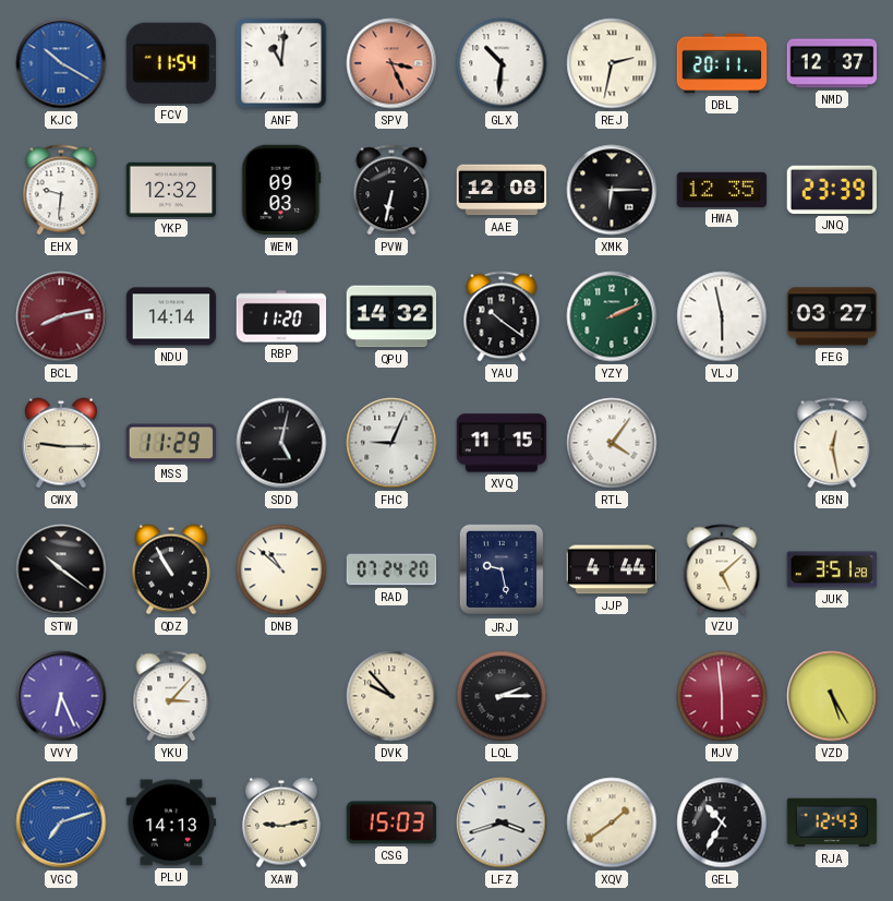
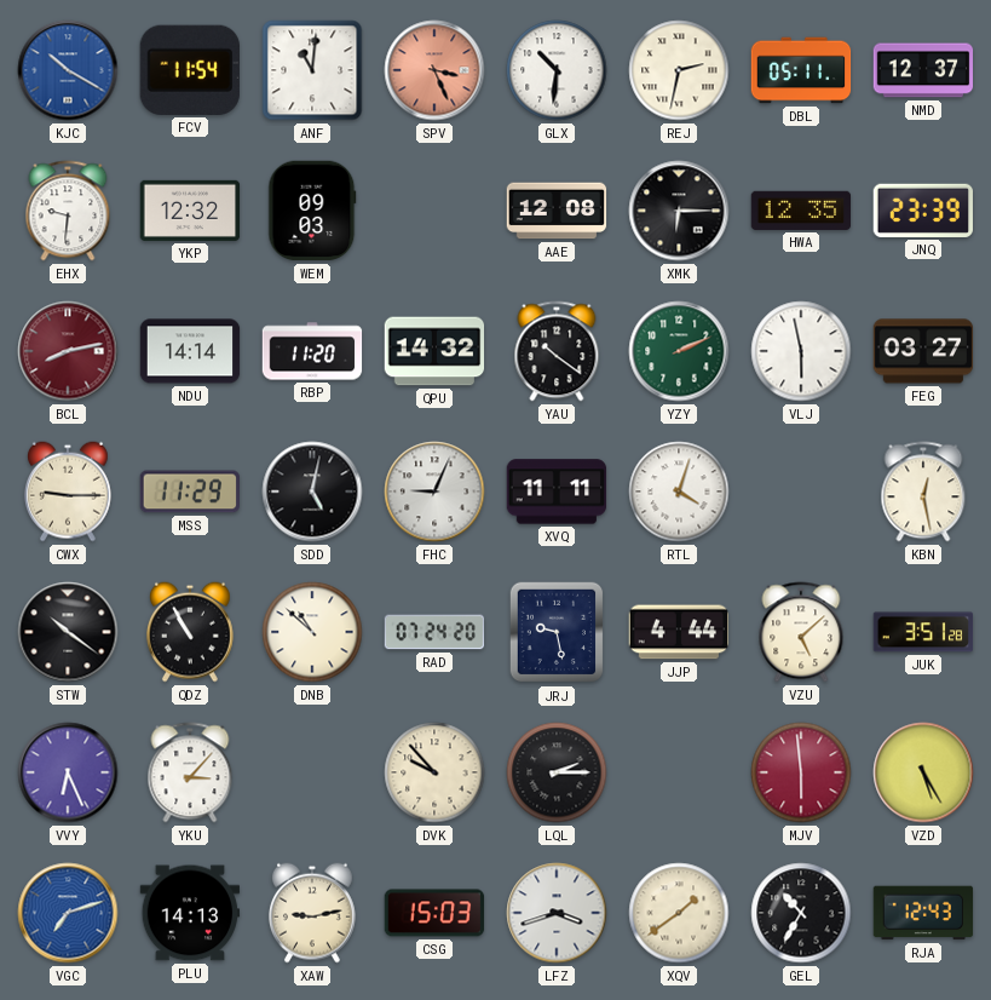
DBL: 20:11 -> 05:11 (801, 70)
PVW: 6:32 -> none (391, 190)
XVQ: 11:15 -> 11:11 (557, 492)
RTL: 4:06 -> 4:03 (679, 492)
